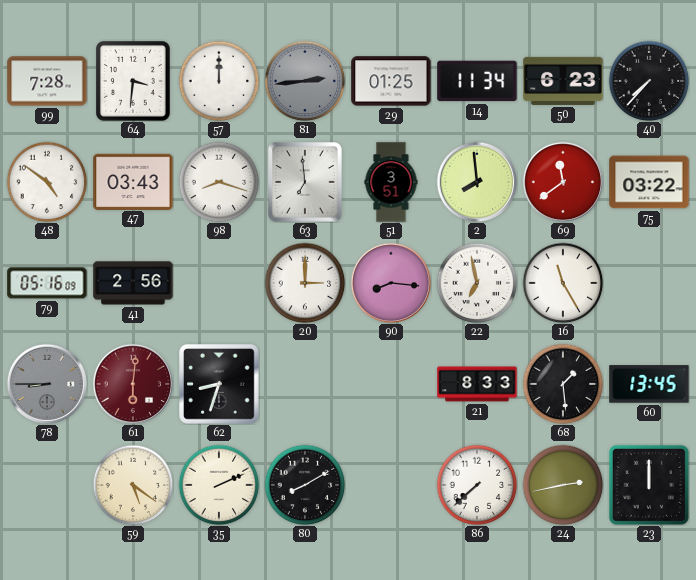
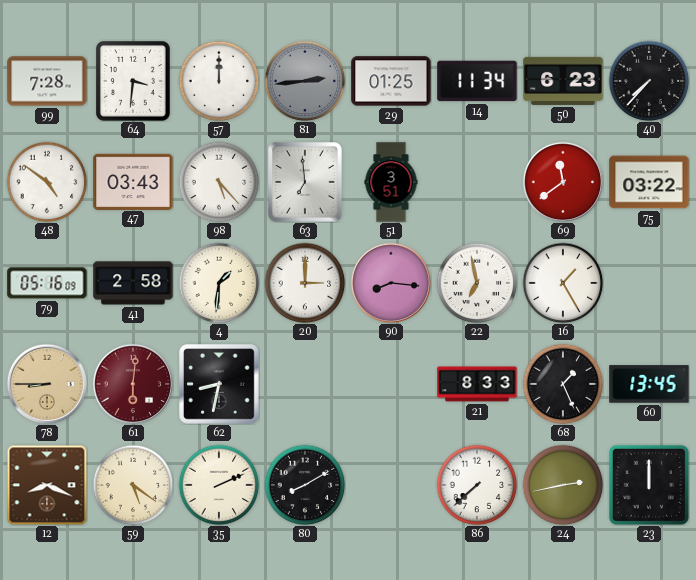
98: 8:18 -> 5:23 (219, 182)
2: 7:59 -> none (476, 181)
41: 2:56 -> 2:58 (133, 283)
4: none -> 1:31 (219, 283)
16: 11:25 -> 1:25 (563, 283)
78 dial: grey -> champagne (46, 383)
62: 8:33 -> 8:32 (219, 384)
68: 1:29 -> 1:26 (563, 384)
12: none -> 8:19 (47, 485)
